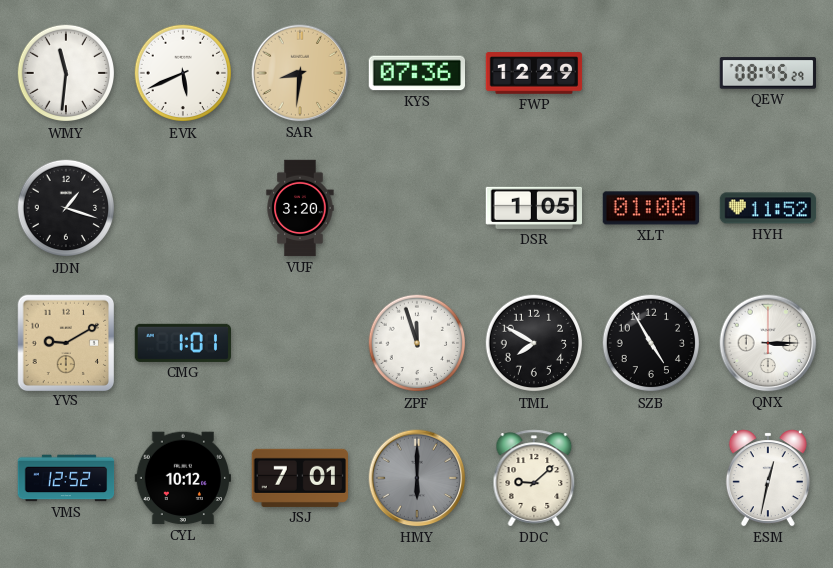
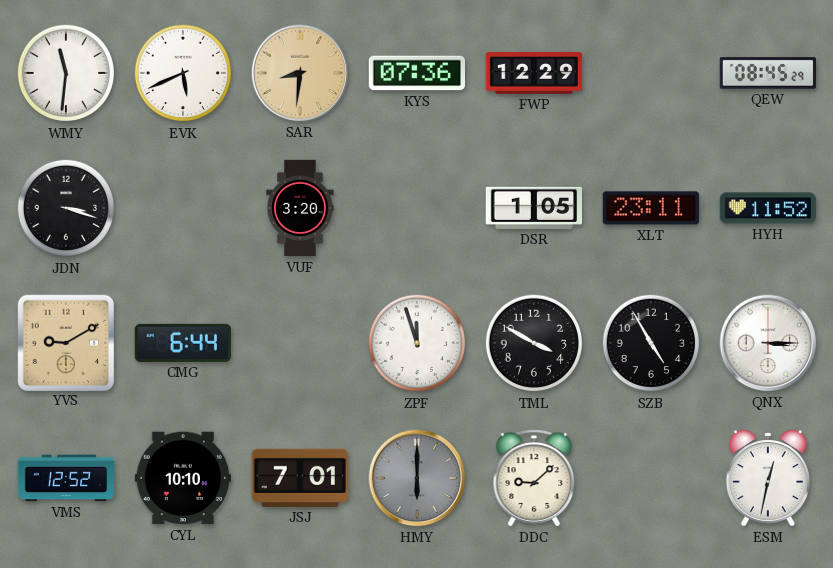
JDN: 1:18 -> 3:18 (66, 208)
XLT: 01:00 -> 23:11 (651, 208)
CMG: 1:01 -> 6:44 (182, 343)
TML: 7:50 -> 3:50 (534, 343)
CYL: 10:12 -> 10:10 (182, 478)
